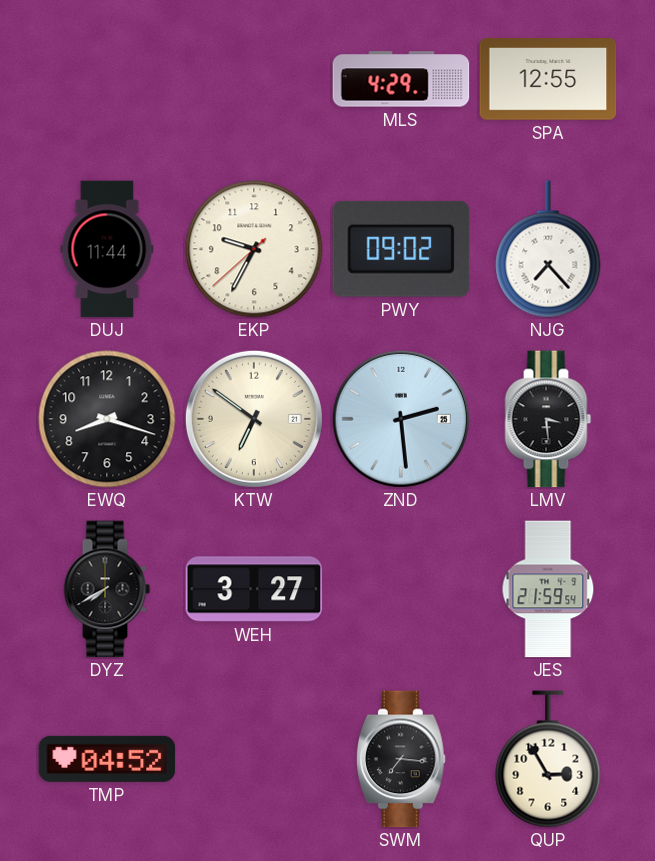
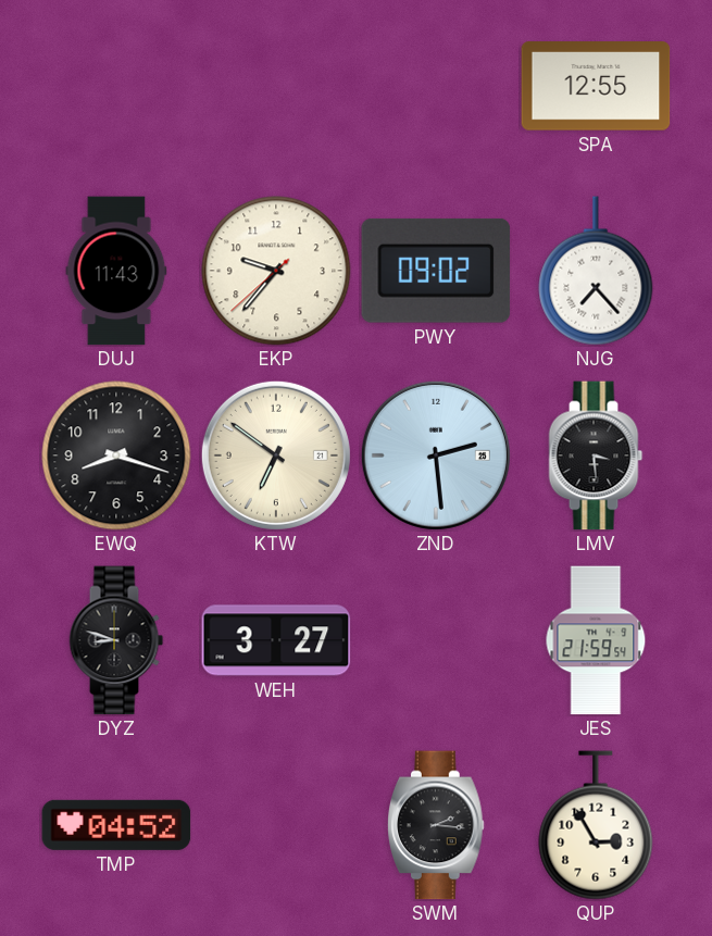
MLS: 4:29 -> none (401, 79)
DUJ: 11:44 -> 11:43 (116, 271)
EKP: 9:34 -> 9:36 (276, 271)
DYZ: 7:40 -> 8:48 (116, 640)
SWM: 7:16 -> 2:16 (437, 825)
